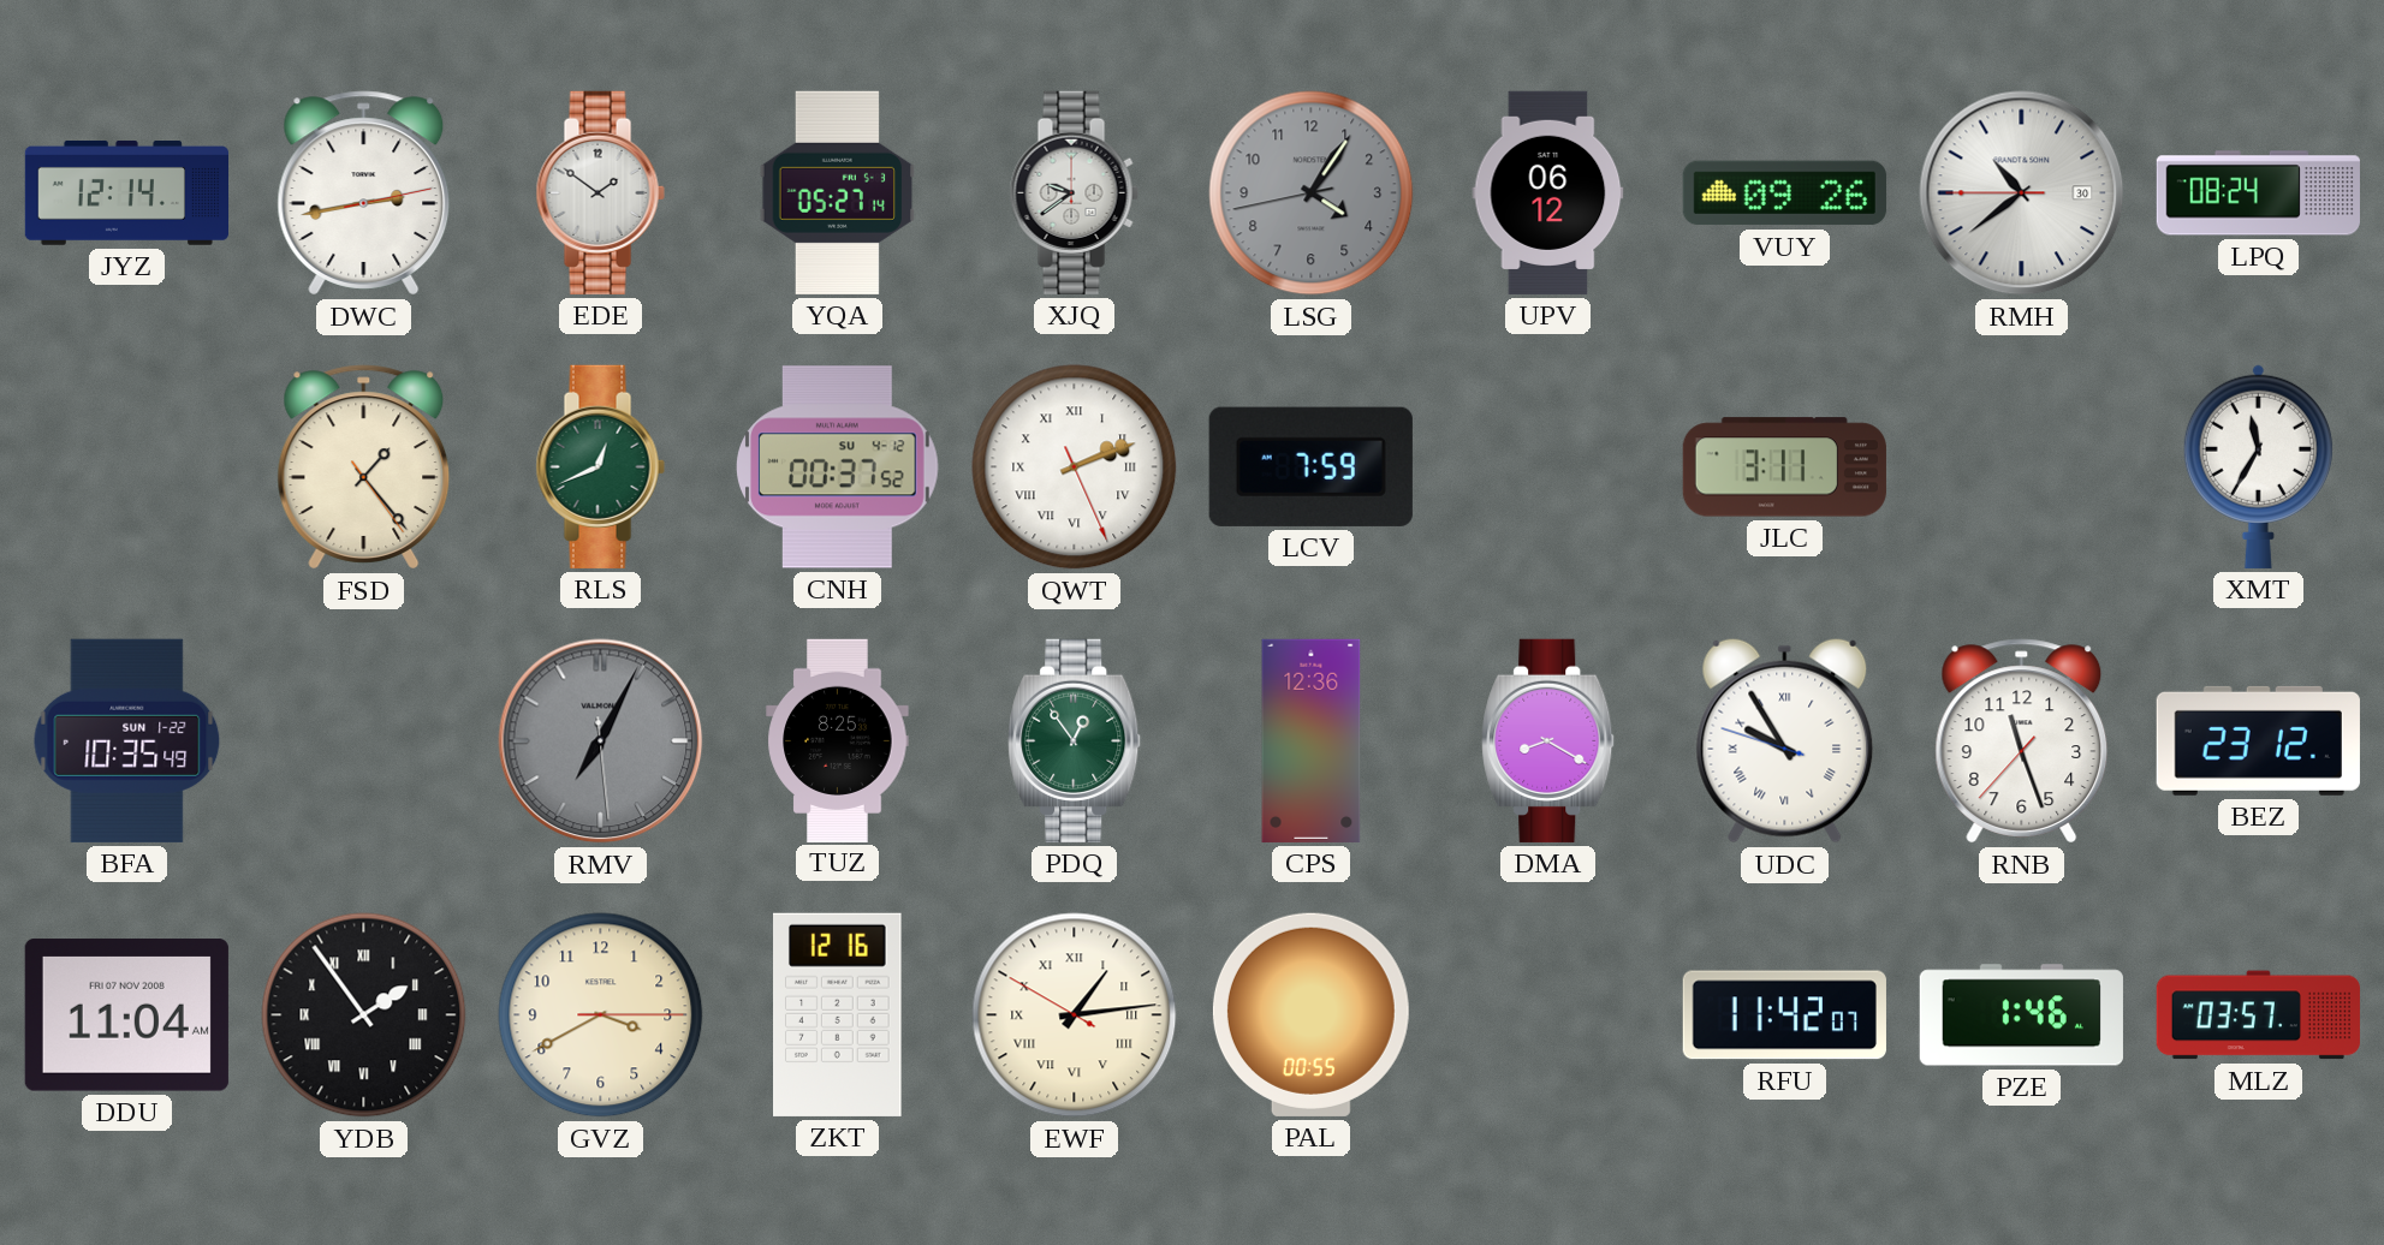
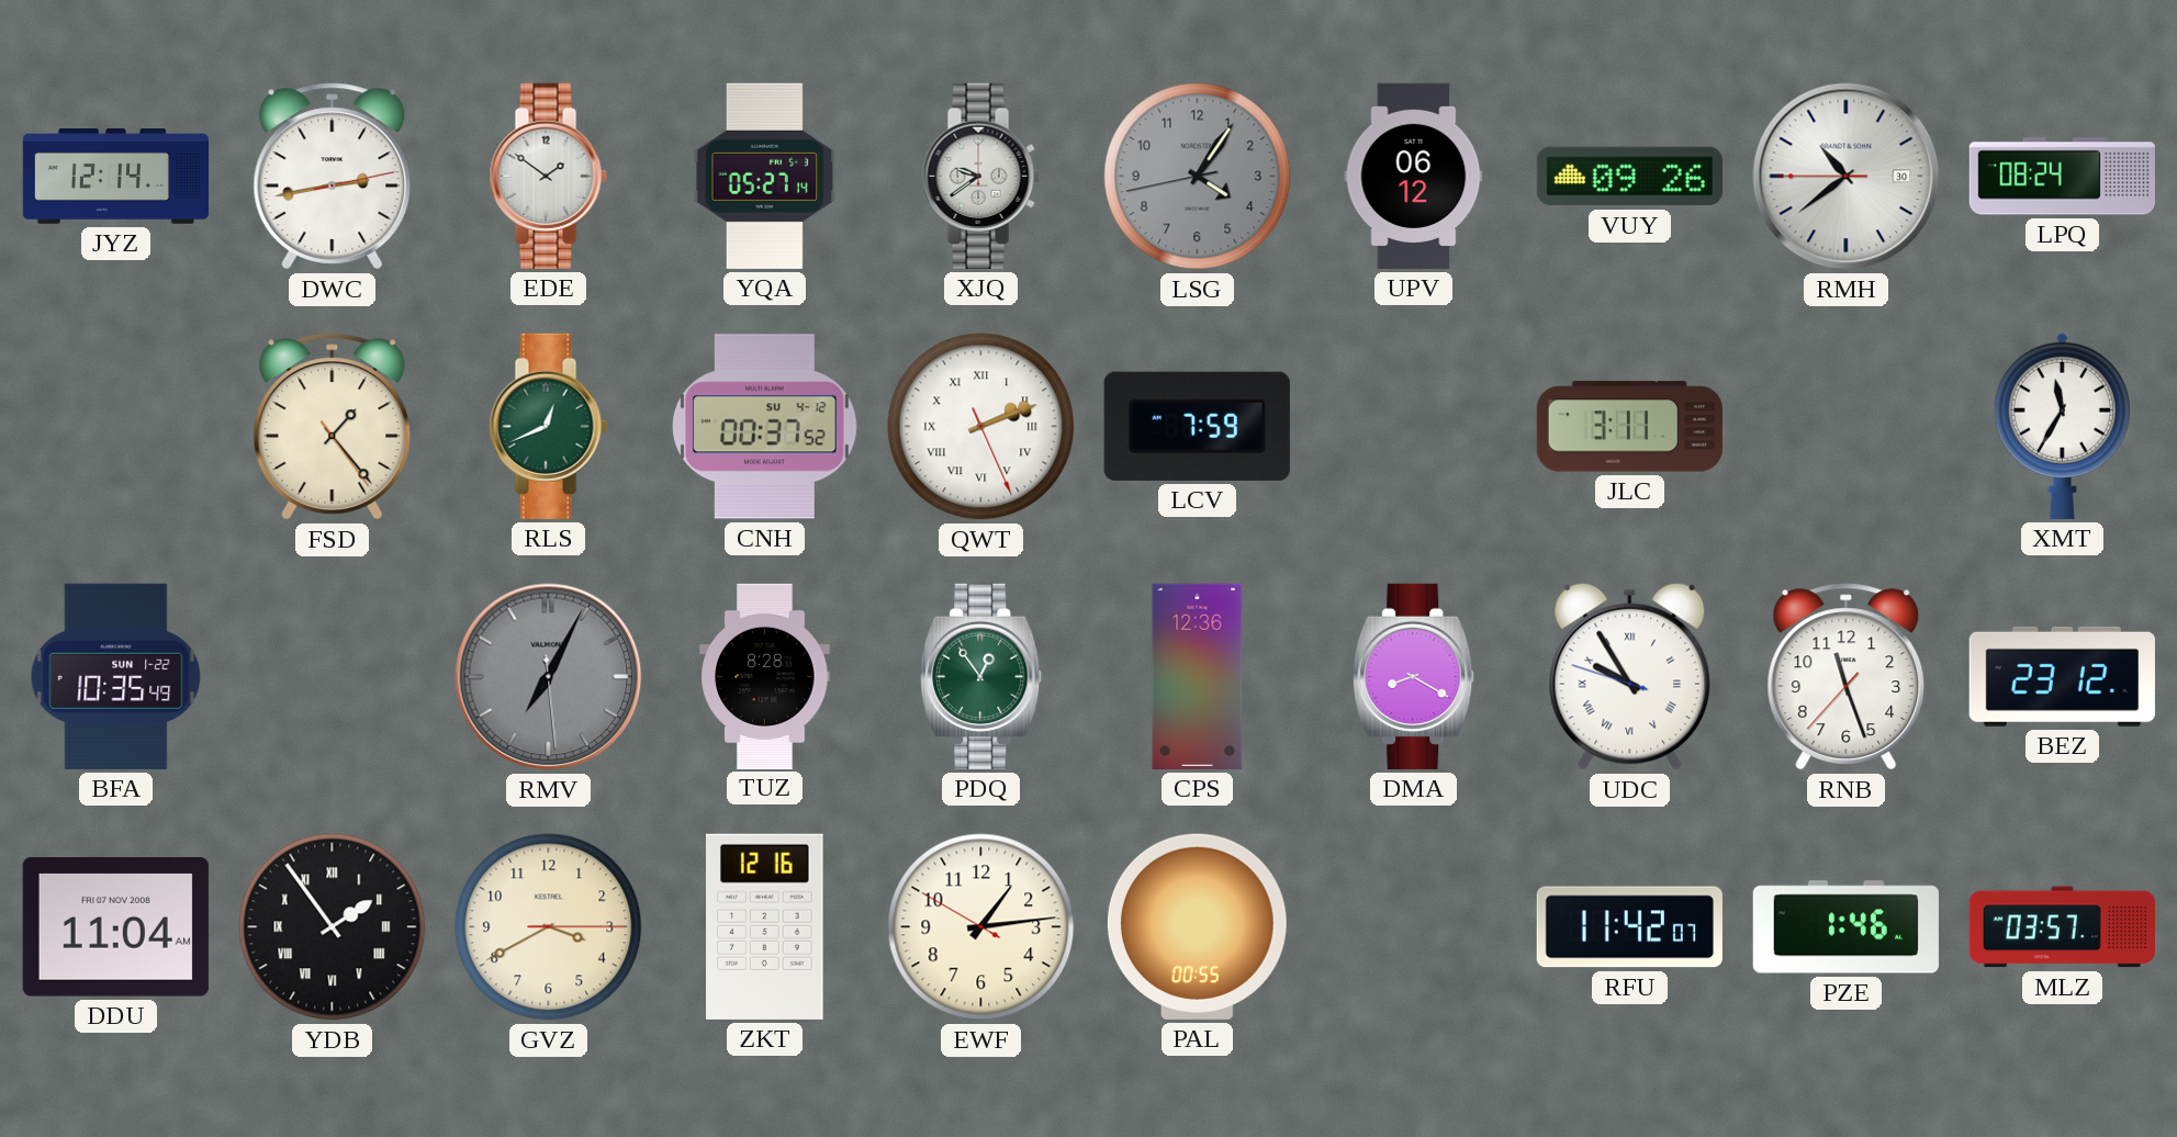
TUZ: 8:25 -> 8:28 (765, 676)
EWF numerals: Roman -> Arabic (981, 927)
